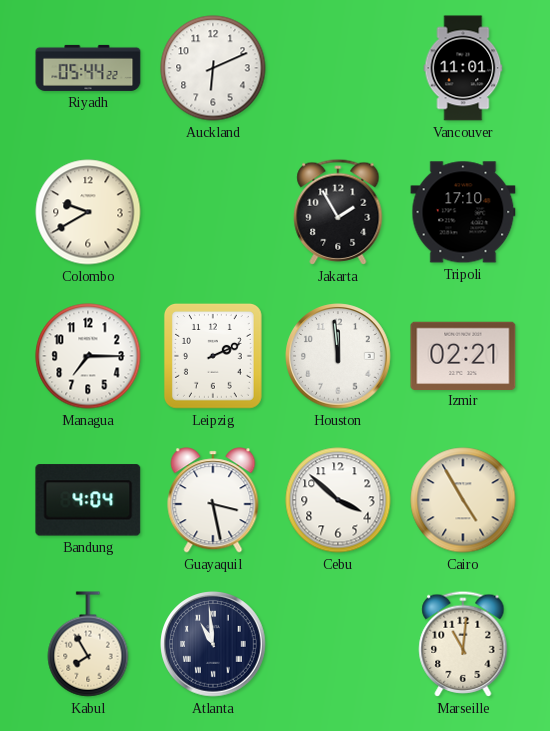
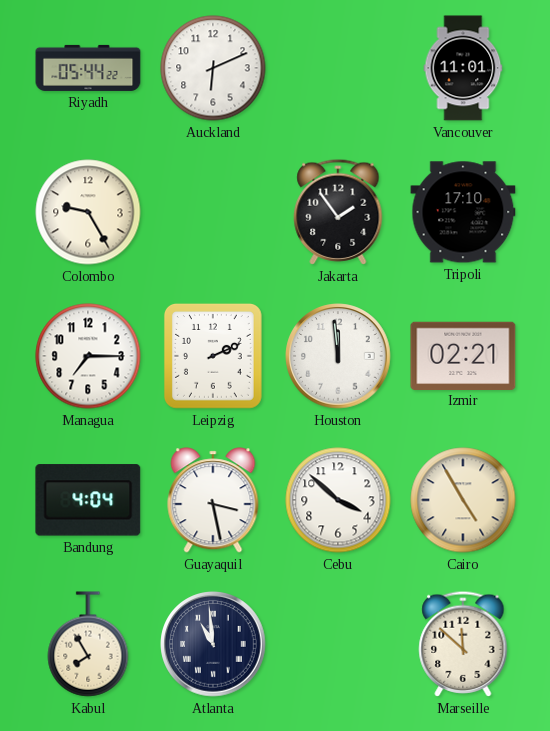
Colombo: 9:40 -> 9:25 (88, 212)
Jakarta: 1:55 -> 1:54 (338, 212)
Marseille: 11:01 -> 11:52 (463, 644)
